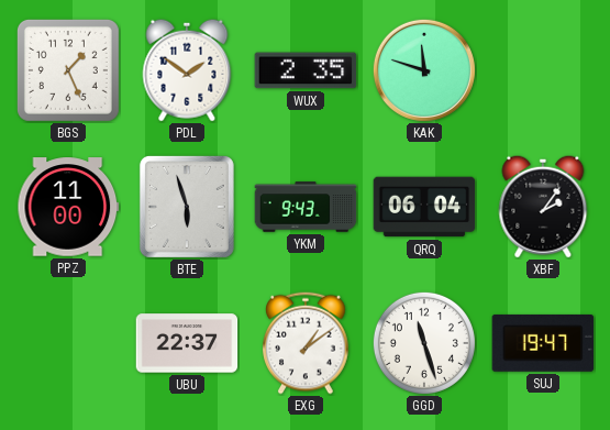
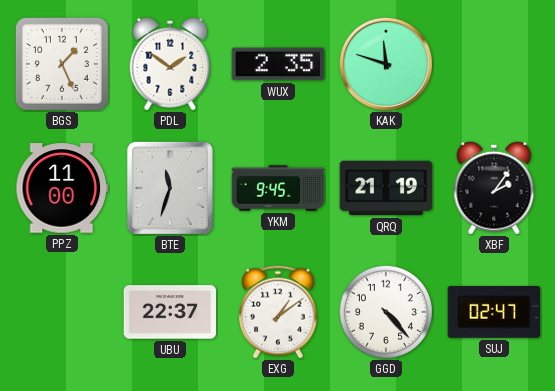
BTE: 5:57 -> 11:33 (170, 188)
YKM: 9:43 -> 9:45 (278, 188)
QRQ: 06:04 -> 21:19 (386, 188)
GGD: 11:27 -> 4:23 (386, 312)
SUJ: 19:47 -> 02:47 (494, 312)
